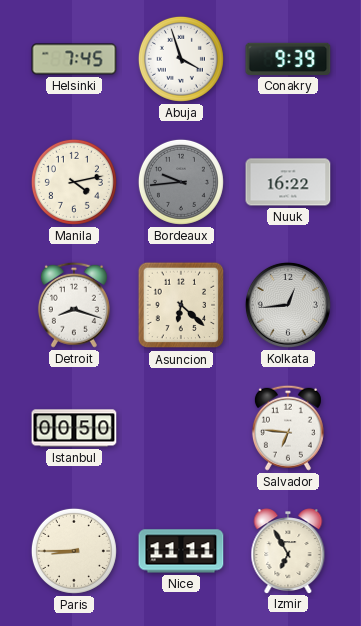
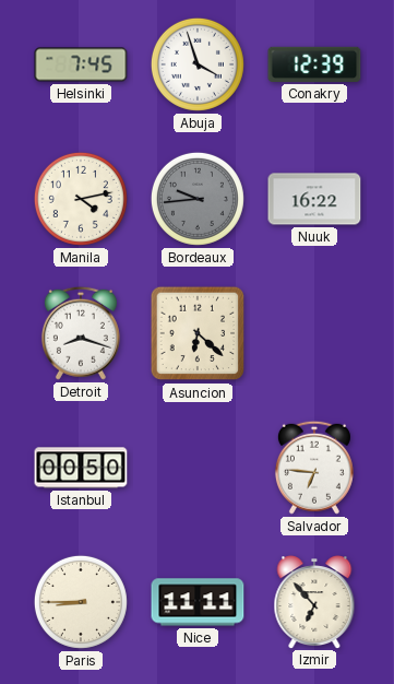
Conakry: 9:39 -> 12:39 (314, 64)
Kolkata: 12:44 -> none (288, 305)
Izmir: 6:55 -> 6:53 (314, 602)
